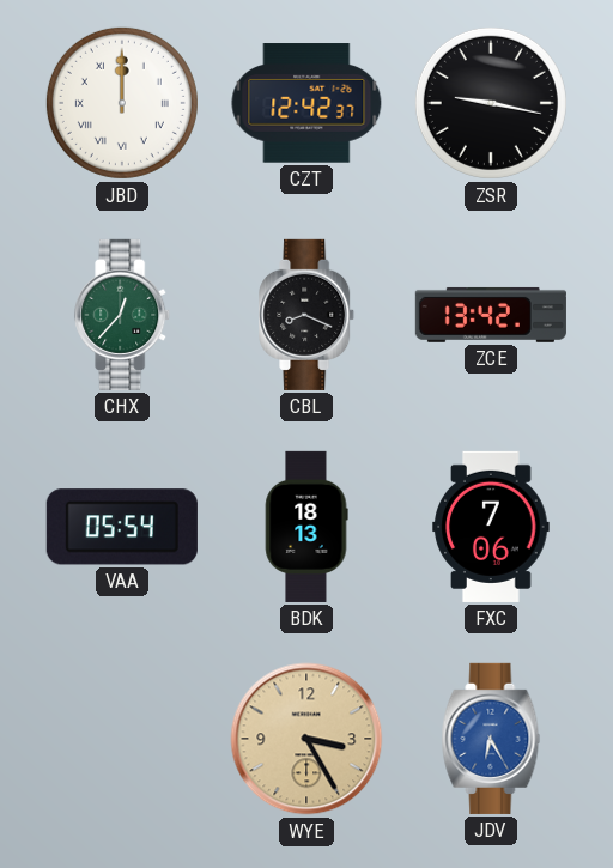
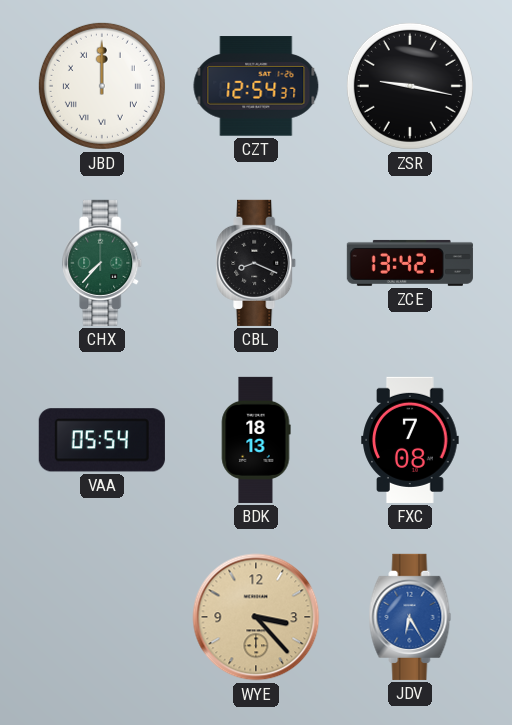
CZT: 12:42 -> 12:54 (256, 86)
CHX: 12:37 -> 7:37 (103, 263)
FXC: 7:06 -> 7:08 (410, 440)
WYE: 3:25 -> 3:23 (256, 617)
